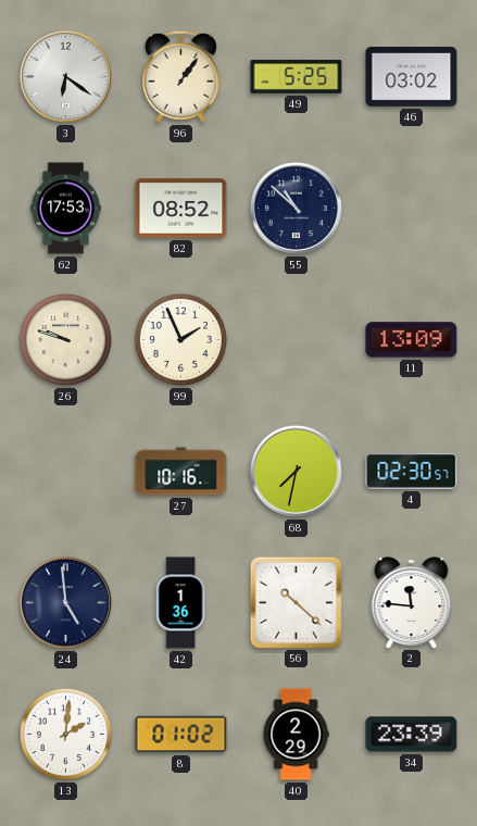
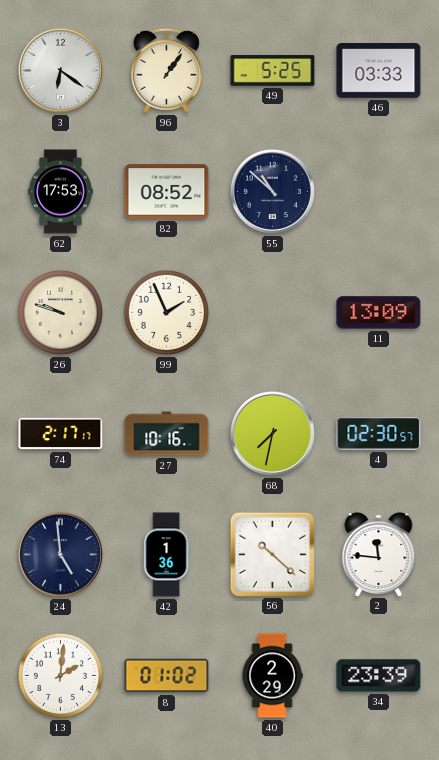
46: 03:02 -> 03:33 (379, 71)
74: none -> 2:17 (61, 434)
